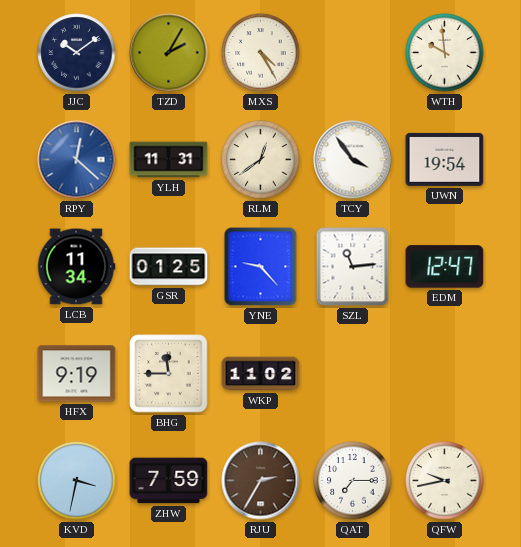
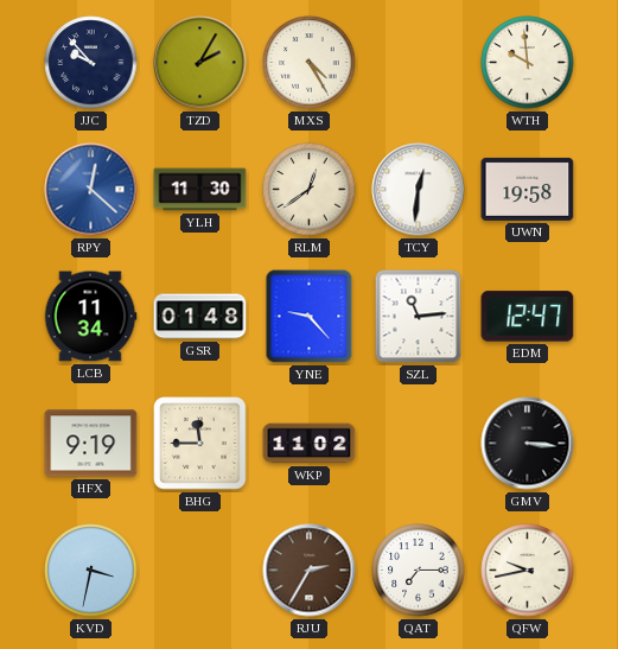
JJC: 10:09 -> 9:53 (91, 63)
YLH: 11:31 -> 11:30 (200, 190)
TCY: 3:54 -> 12:31 (419, 190)
UWN: 19:54 -> 19:58 (528, 189)
GSR: 01:25 -> 01:48 (200, 317)
GMV: none -> 3:16 (528, 444)
ZHW: 7:59 -> none (169, 481)
